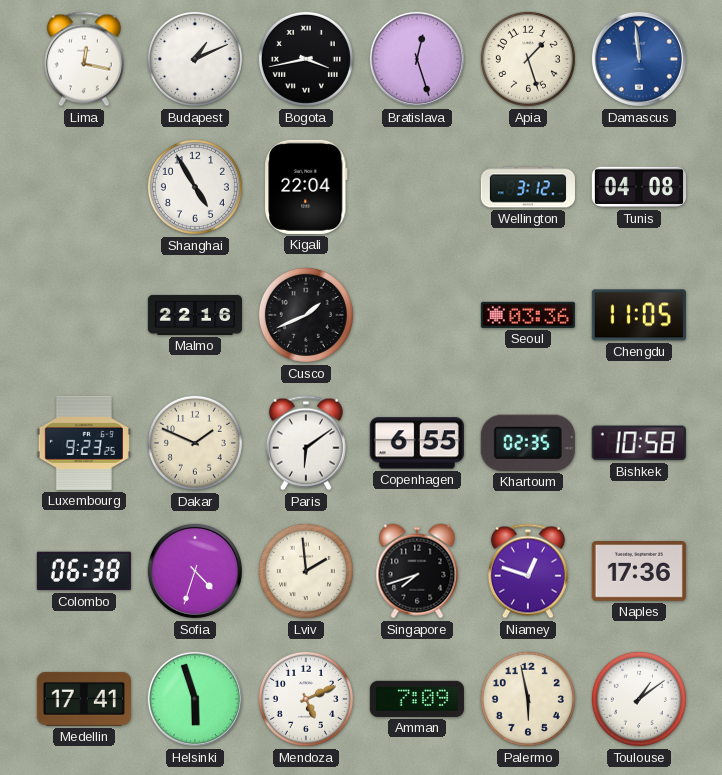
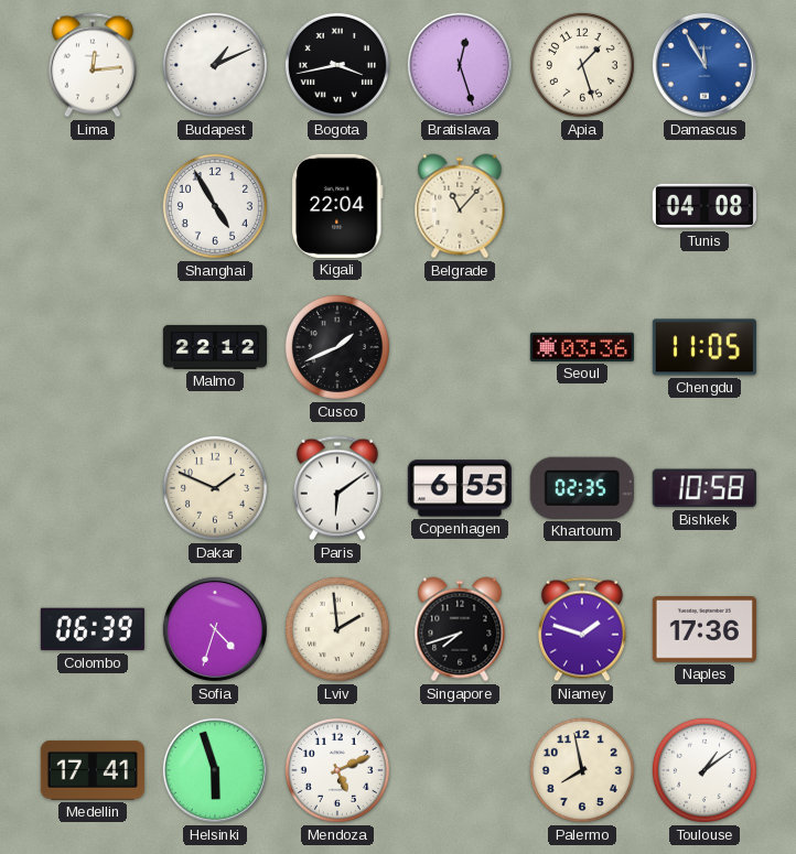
Lima: 12:17 -> 12:14 (93, 65)
Damascus: 11:59 -> 11:55 (704, 65)
Belgrade: none -> 11:07 (460, 206)
Wellington: 3:12 -> none (527, 187)
Malmo: 22:16 -> 22:12 (214, 347)
Luxembourg: 9:23 -> none (84, 443)
Colombo: 06:38 -> 06:39 (93, 629)
Niamey: 12:48 -> 1:48 (582, 629)
Amman: 7:09 -> none (417, 699)
Palermo: 5:58 -> 7:58 (582, 770)
